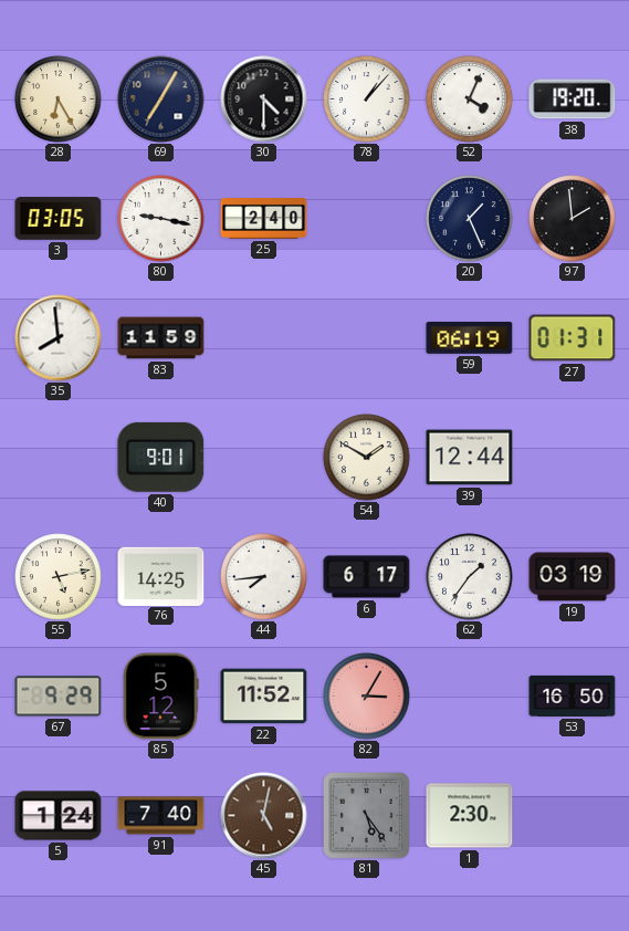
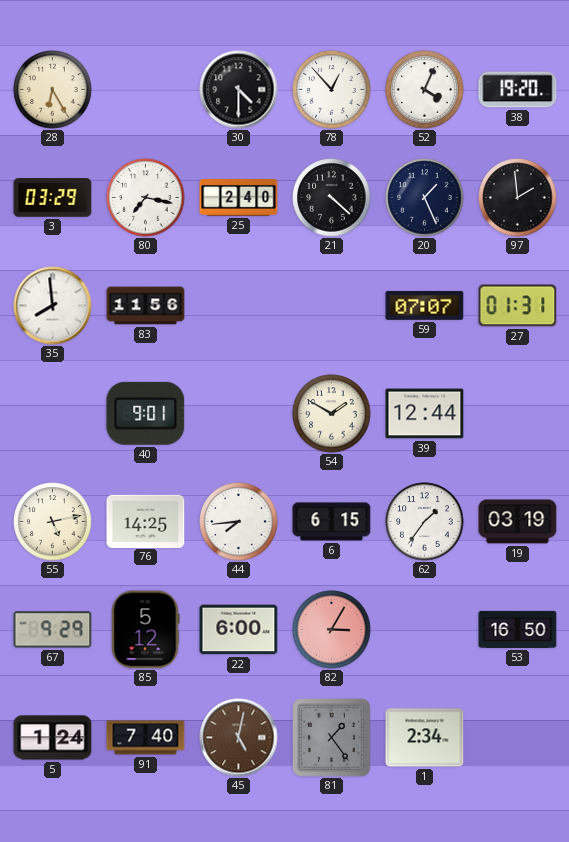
69: 7:05 -> none (161, 100)
78: 1:07 -> 12:53 (332, 90)
3: 03:05 -> 03:29 (53, 198)
80: 9:17 -> 7:17 (146, 198)
21: none -> 4:22 (332, 198)
83: 11:59 -> 11:56 (146, 306)
59: 06:19 -> 07:07 (425, 305)
6: 6:17 -> 6:15 (332, 522)
22: 11:52 -> 6:00 (239, 630)
81: 5:24 -> 1:24 (332, 738)
1: 2:30 -> 2:34 (425, 738)
